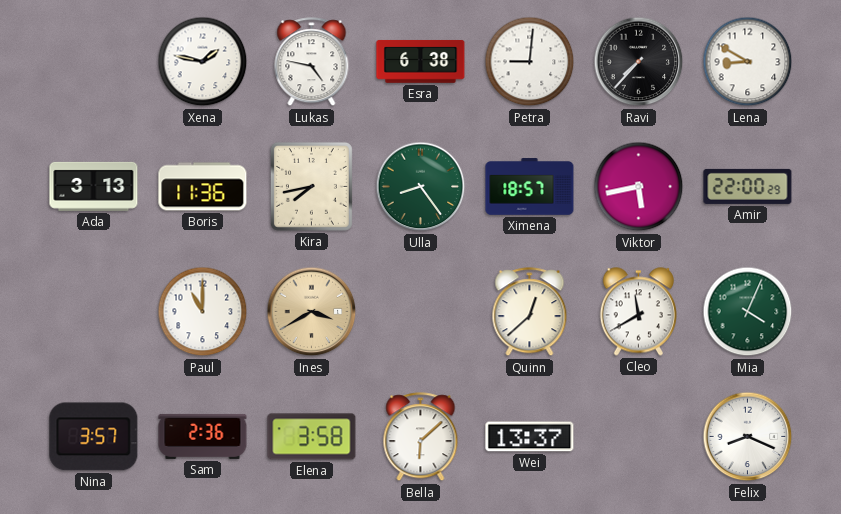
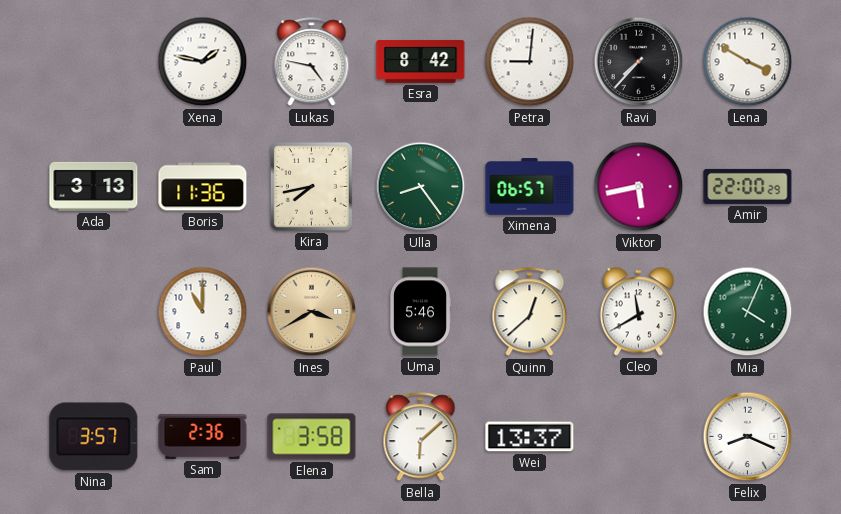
Esra: 6:38 -> 8:42 (421, 62)
Lena: 8:50 -> 3:50 (748, 62)
Ximena: 18:57 -> 06:57 (530, 187)
Uma: none -> 5:46 (421, 312)
